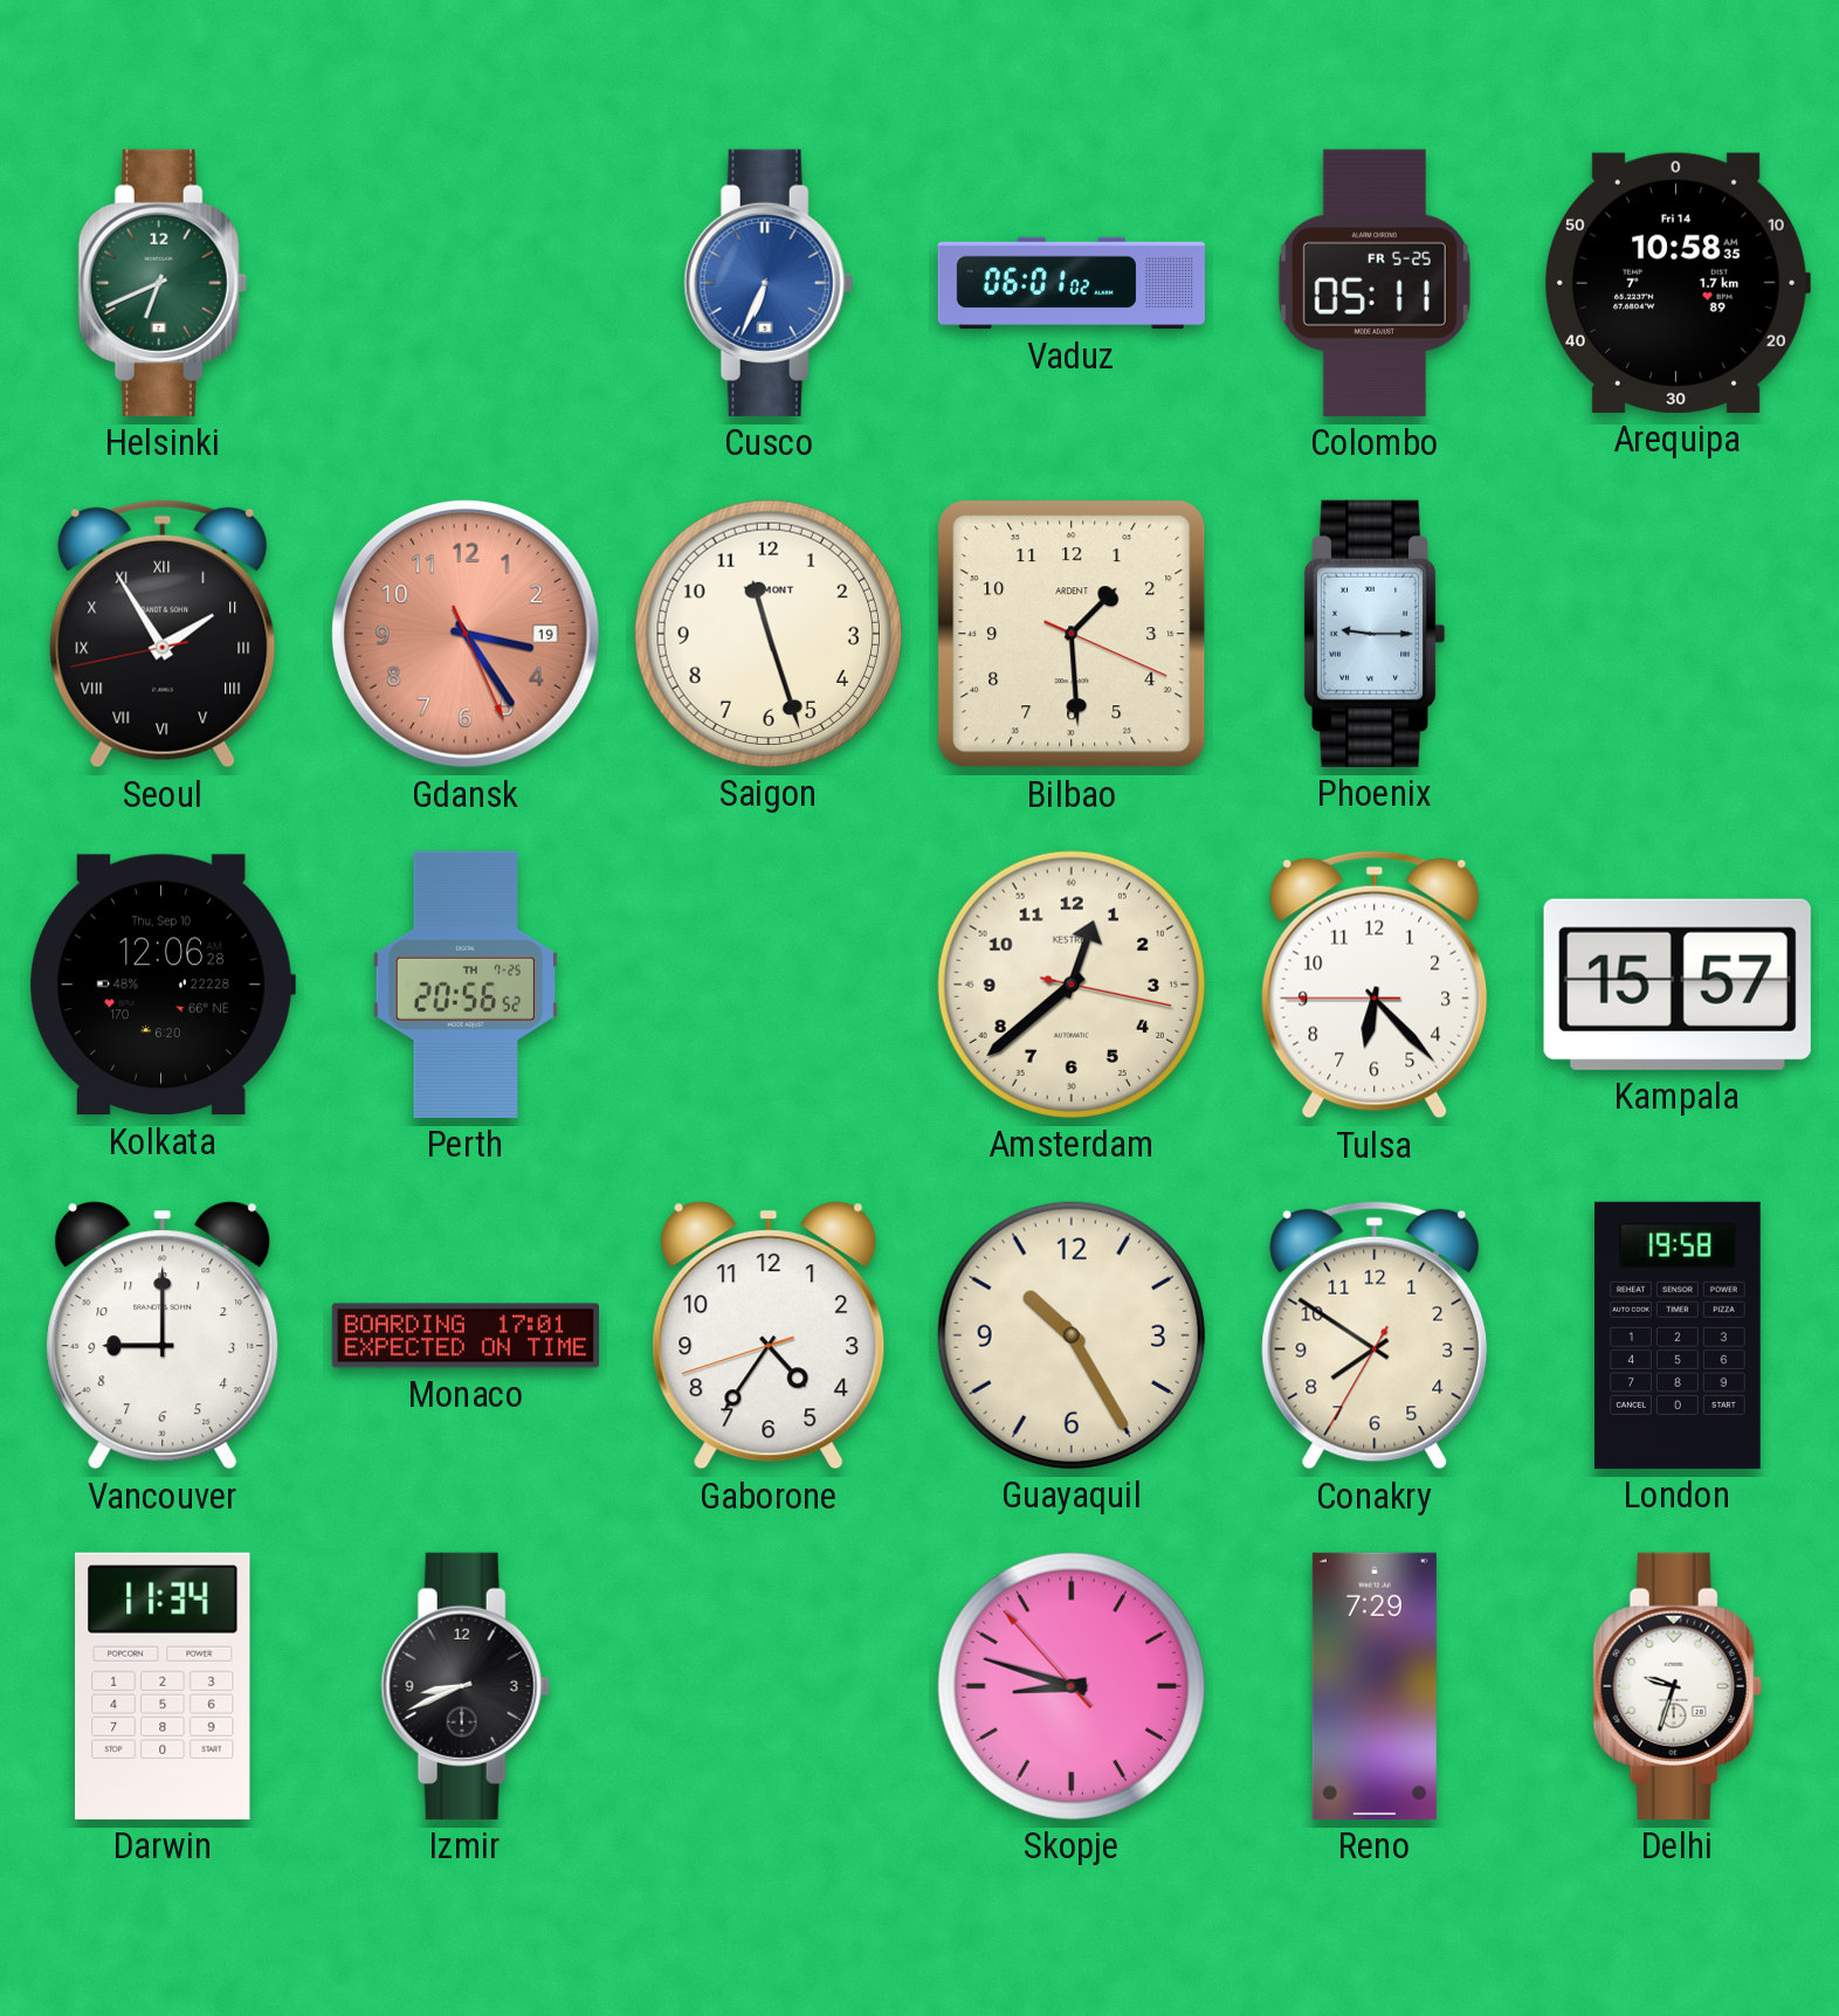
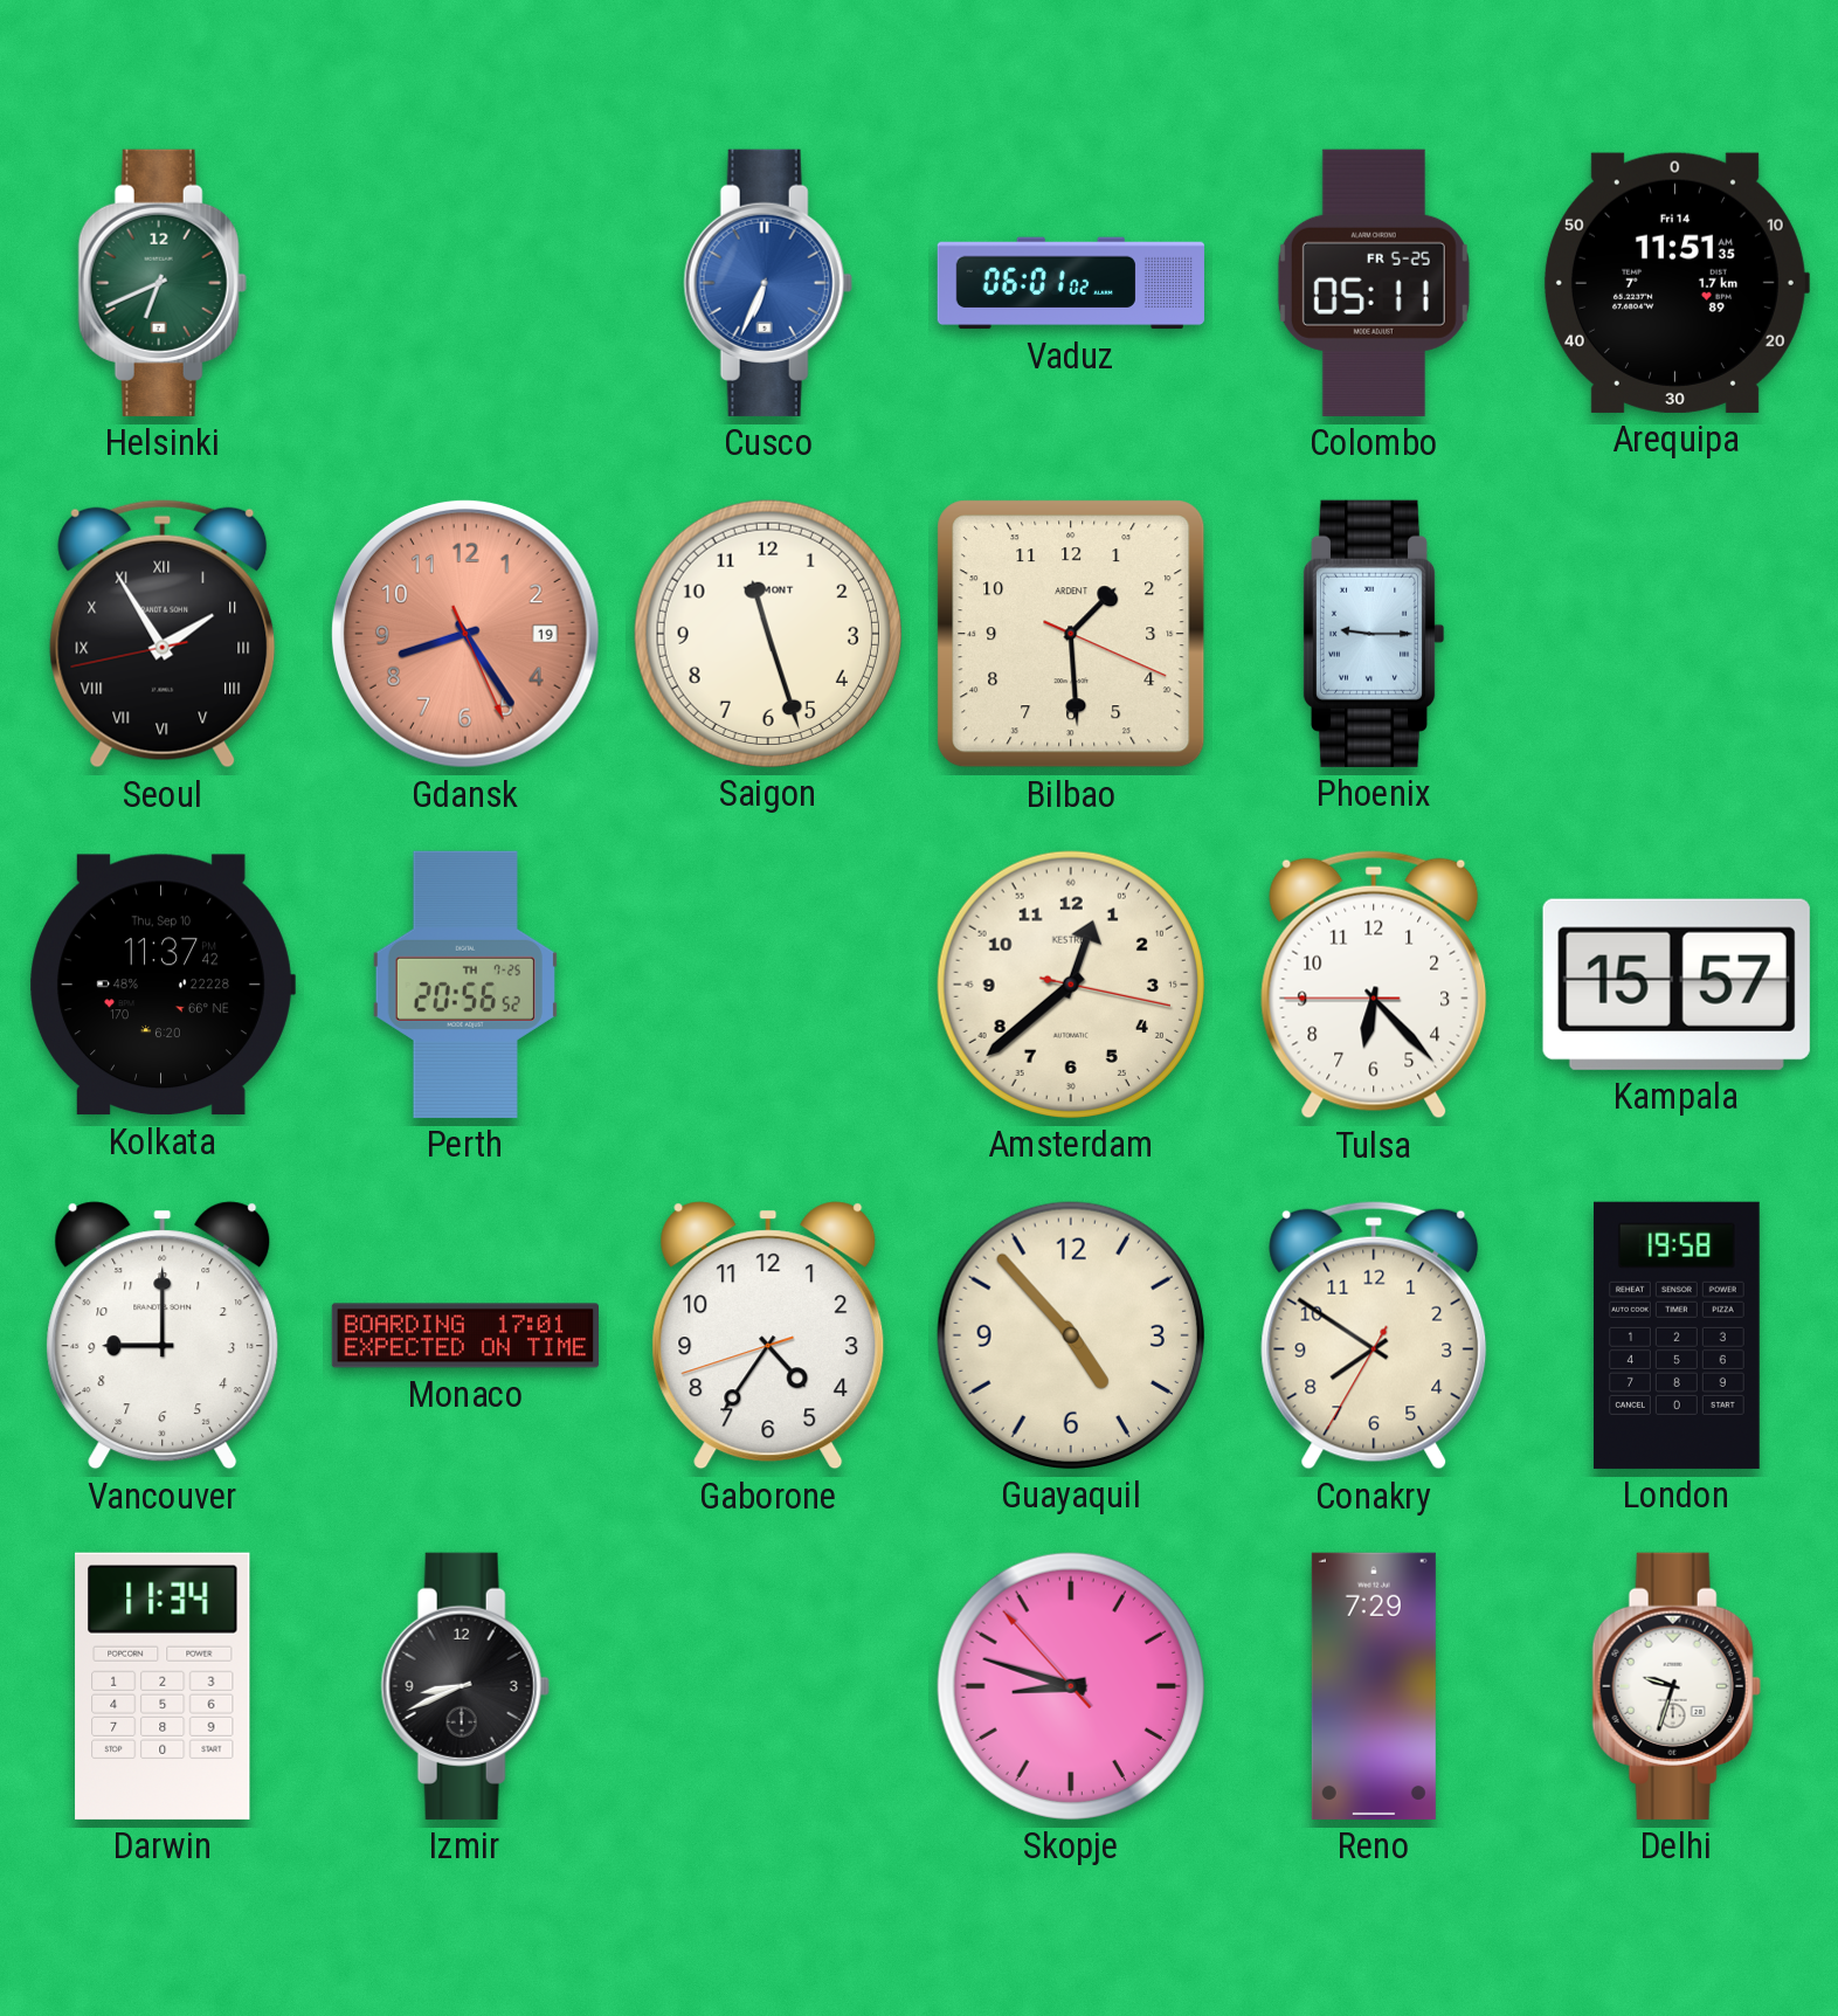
Arequipa: 10:58 -> 11:51 (1675, 283)
Gdansk: 3:24 -> 8:24 (465, 634)
Kolkata: 12:06 -> 11:37 (163, 985)
Guayaquil: 10:25 -> 4:53 (1071, 1335)
